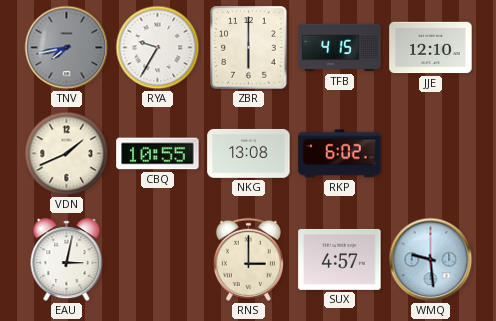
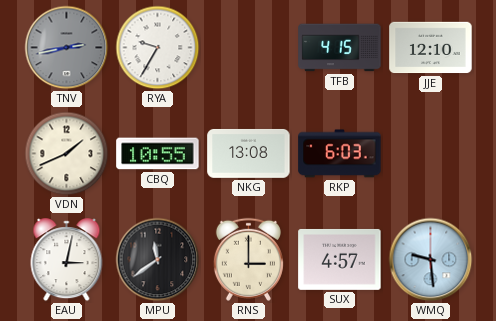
TNV: 7:43 -> 2:43 (67, 48)
ZBR: 6:00 -> none (249, 48)
RKP: 6:02 -> 6:03 (340, 154)
MPU: none -> 11:39 (158, 260)
